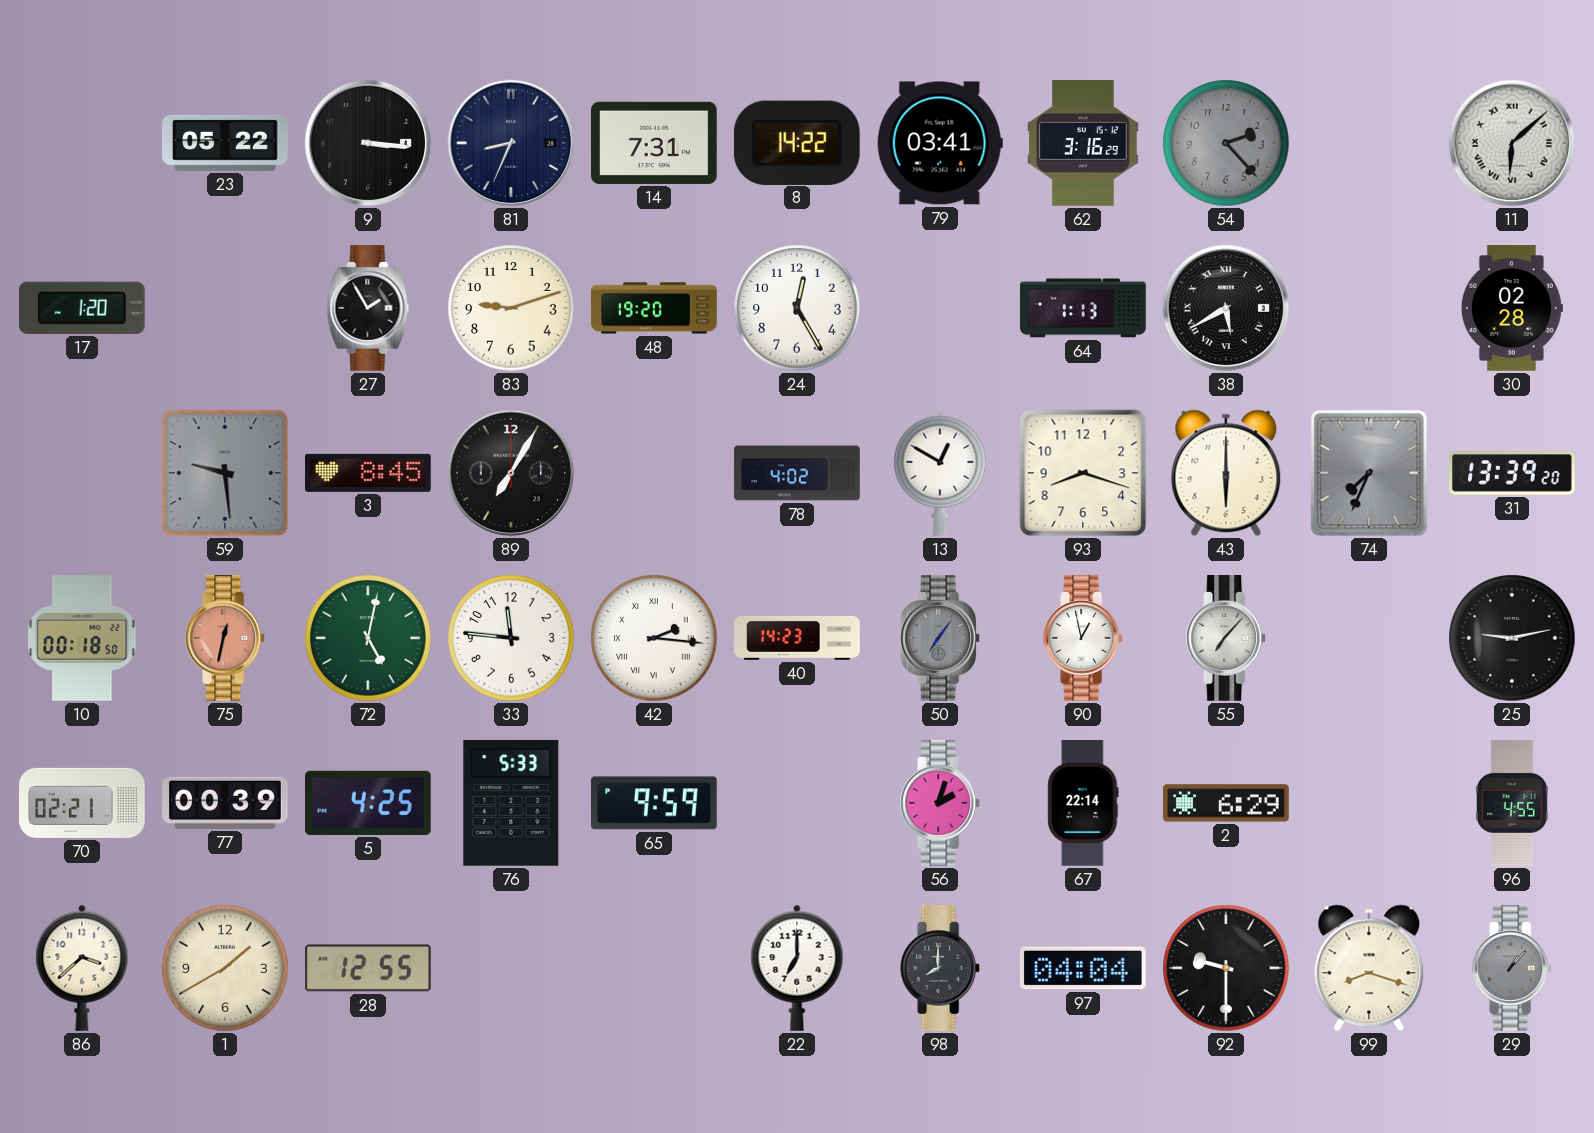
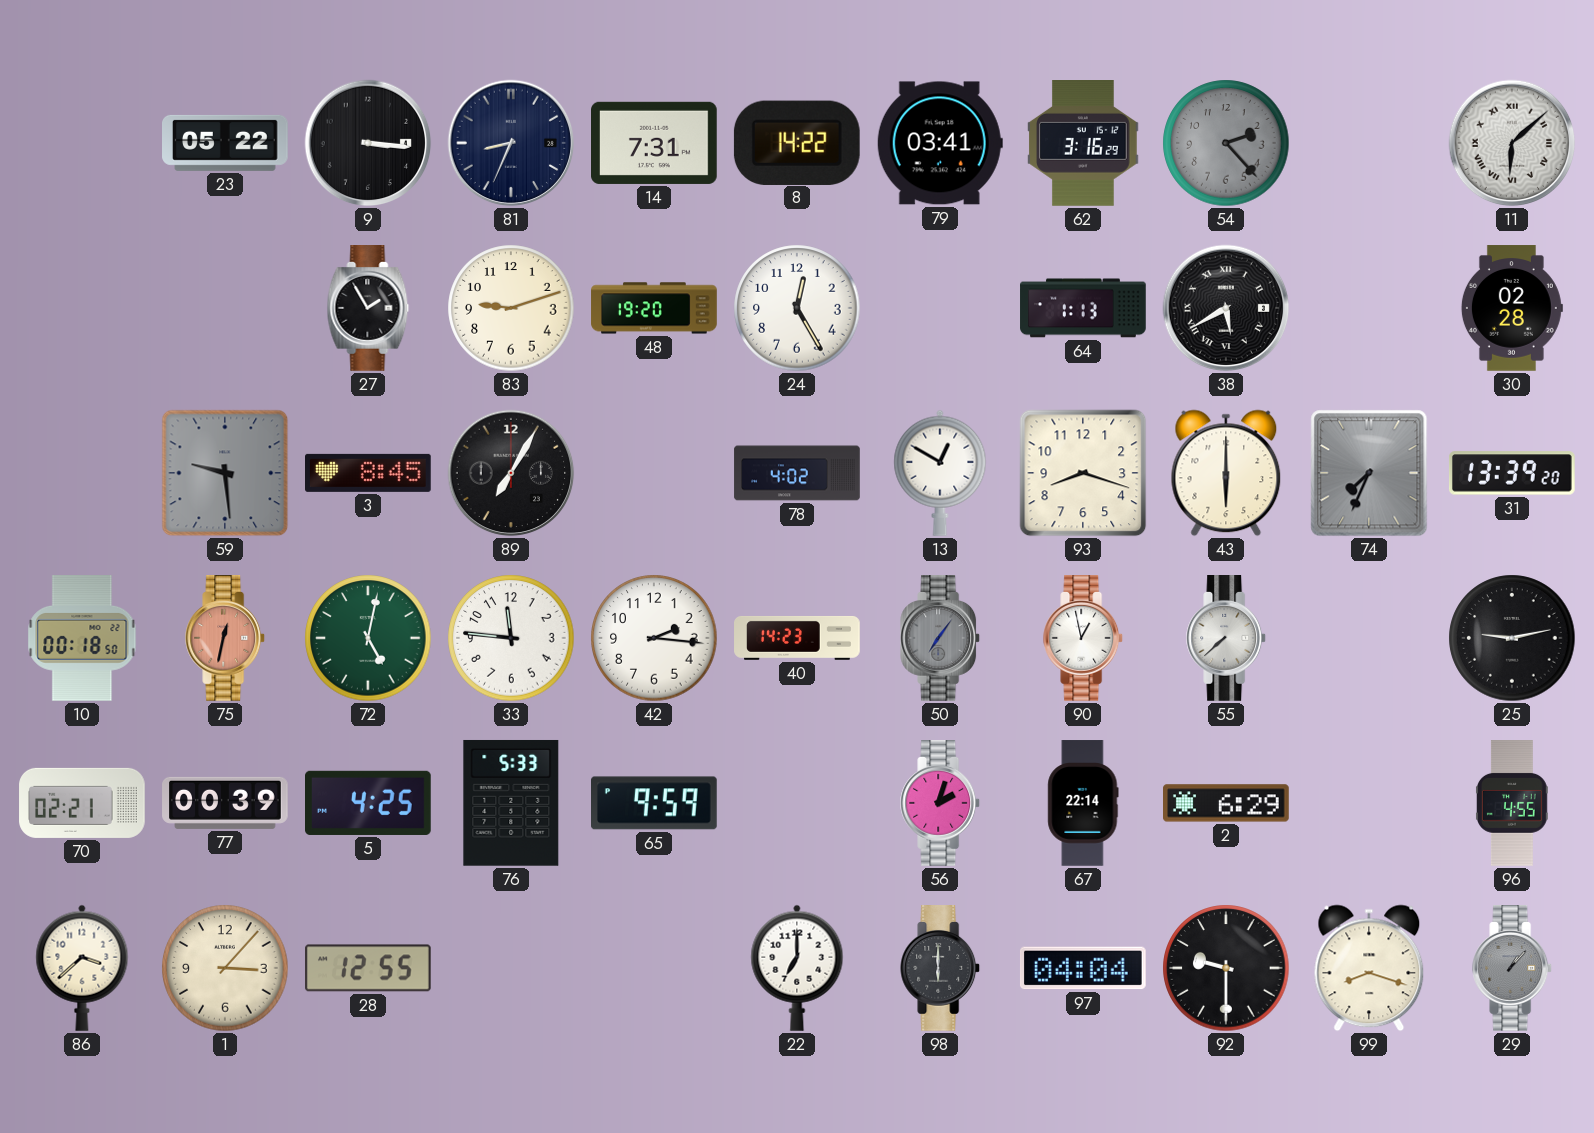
17: 1:20 -> none (82, 308)
42 numerals: Roman -> Arabic (654, 638)
55: 7:07 -> 7:38 (1227, 639)
1: 1:40 -> 3:07 (225, 968)
98: 8:00 -> 6:00 (941, 969)
